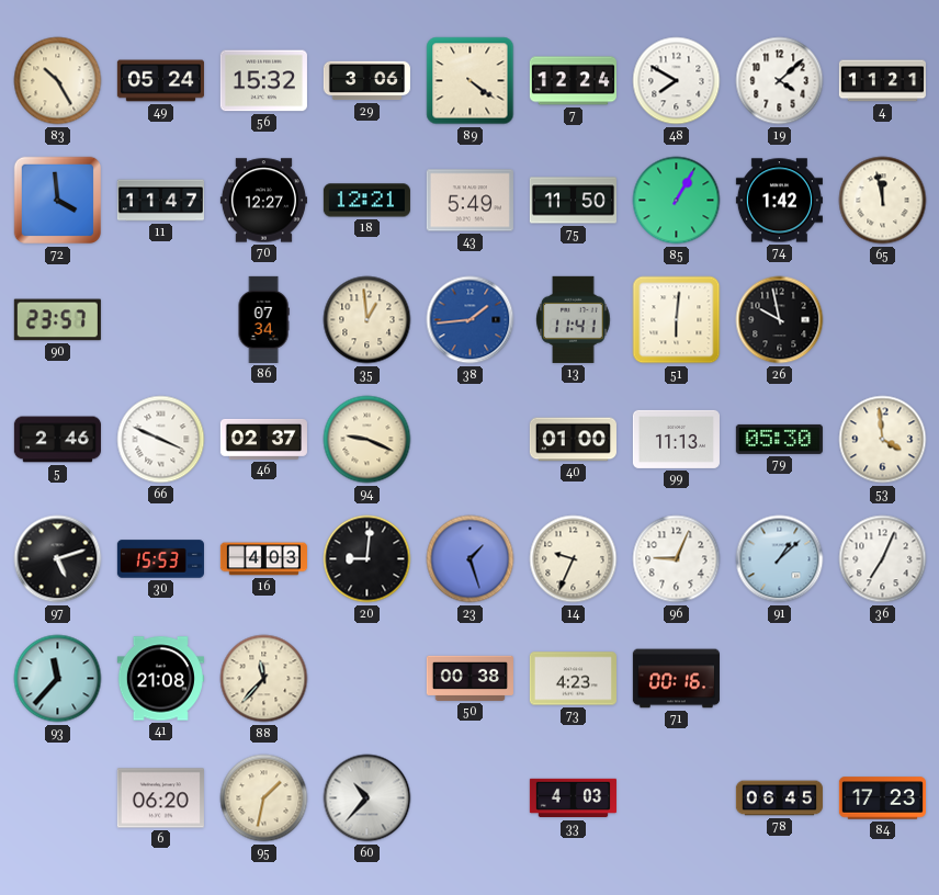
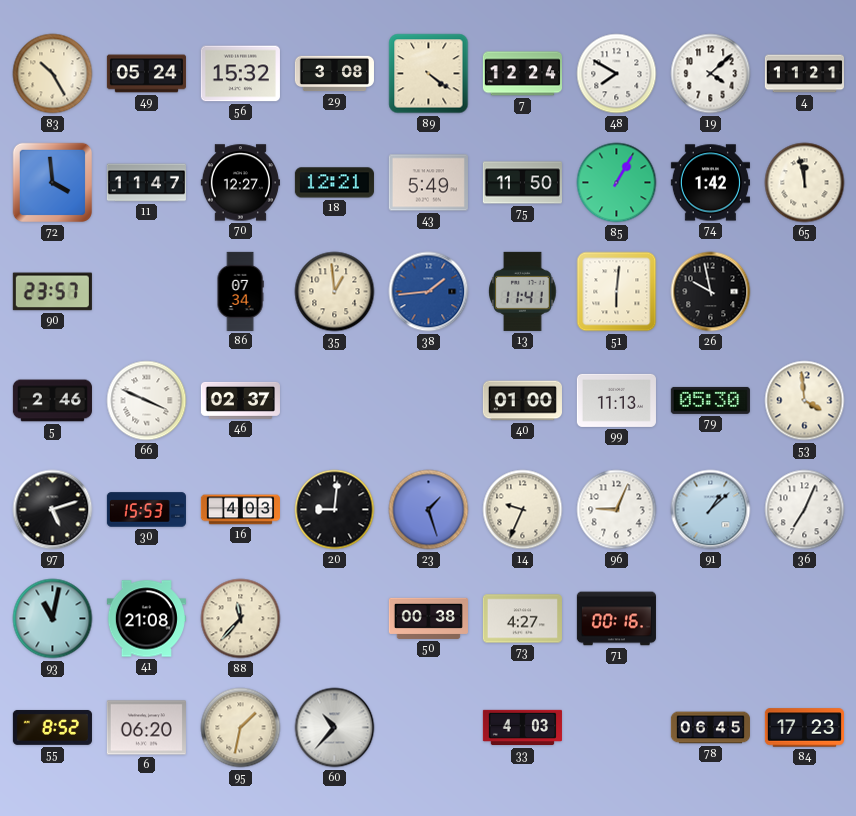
29: 3:06 -> 3:08 (334, 74)
94: 9:19 -> none (367, 440)
93: 11:37 -> 11:02 (53, 619)
73: 4:23 -> 4:27 (522, 619)
55: none -> 8:52 (52, 727)
